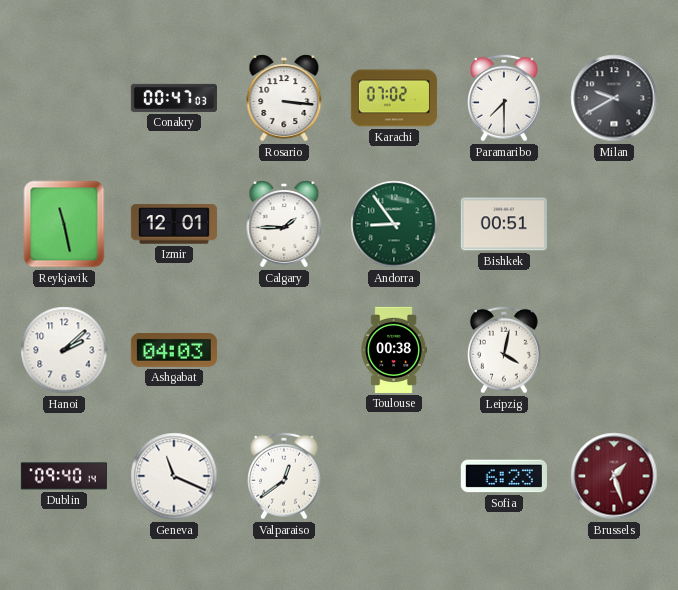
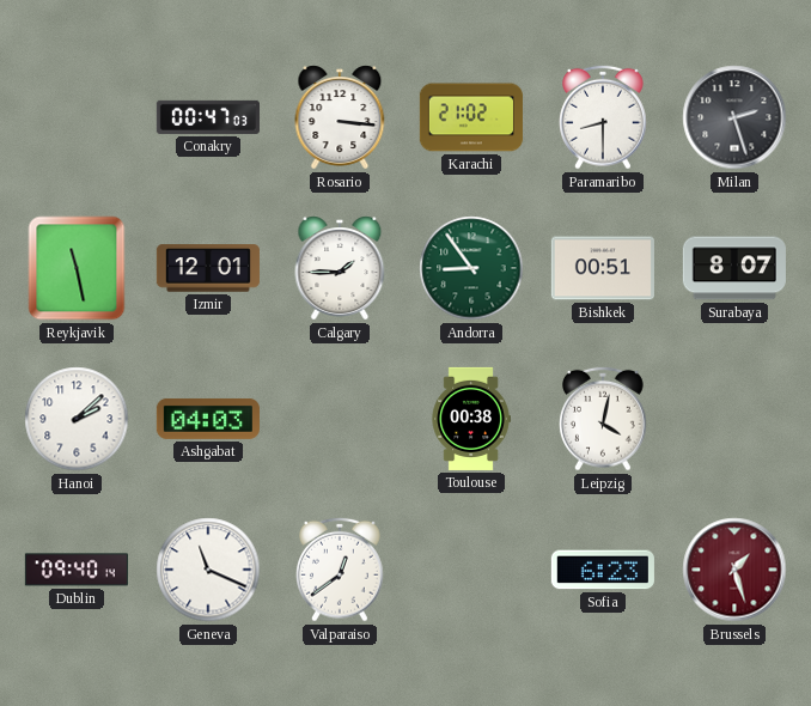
Karachi: 07:02 -> 21:02 (471, 117)
Paramaribo: 7:30 -> 8:30 (604, 117)
Milan: 9:40 -> 2:27 (734, 117)
Surabaya: none -> 8:07 (734, 268)
